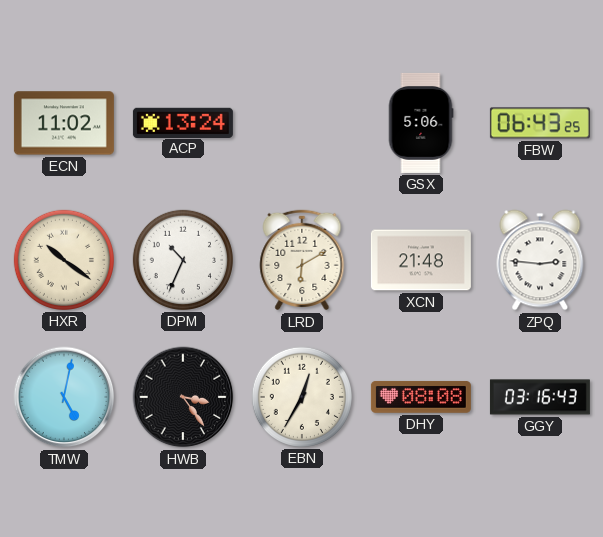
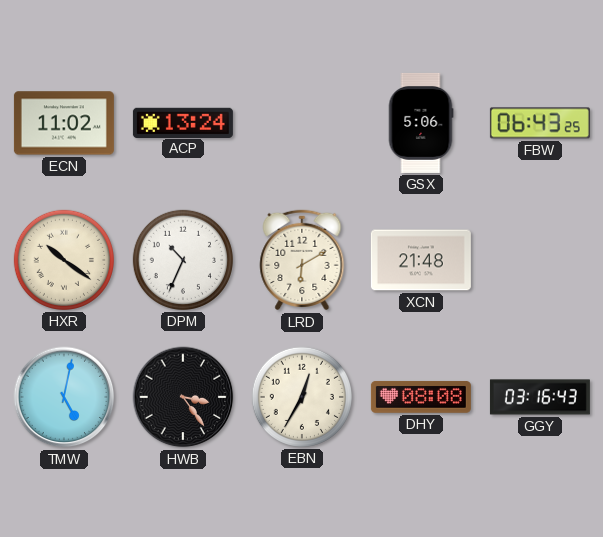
ZPQ: 2:46 -> none (540, 260)
